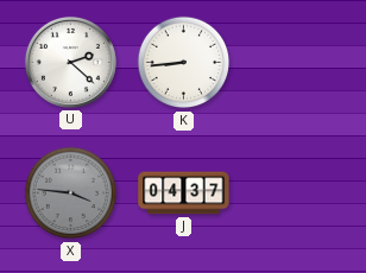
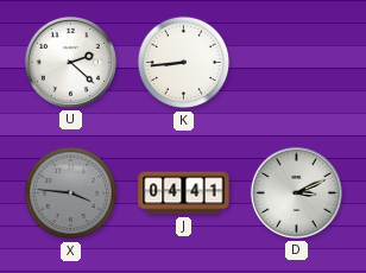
J: 04:37 -> 04:41 (184, 193)
D: none -> 3:11 (296, 192)
